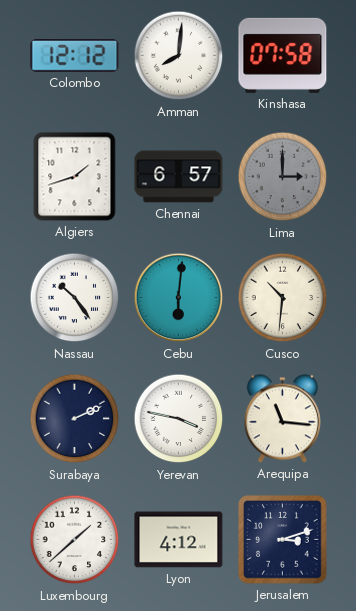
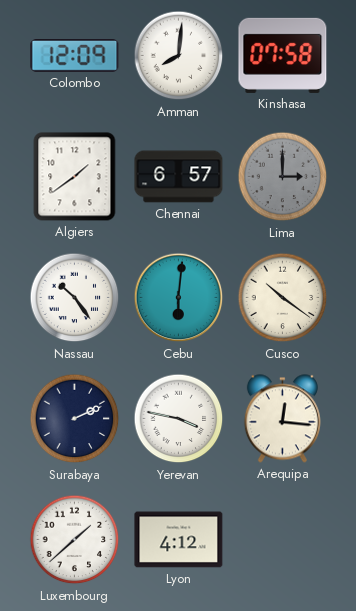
Colombo: 12:12 -> 12:09 (75, 56)
Algiers: 1:42 -> 1:39 (75, 177)
Cusco: 10:31 -> 10:21 (283, 298)
Arequipa: 11:16 -> 12:16 (282, 419)
Jerusalem: 3:12 -> none (283, 540)
